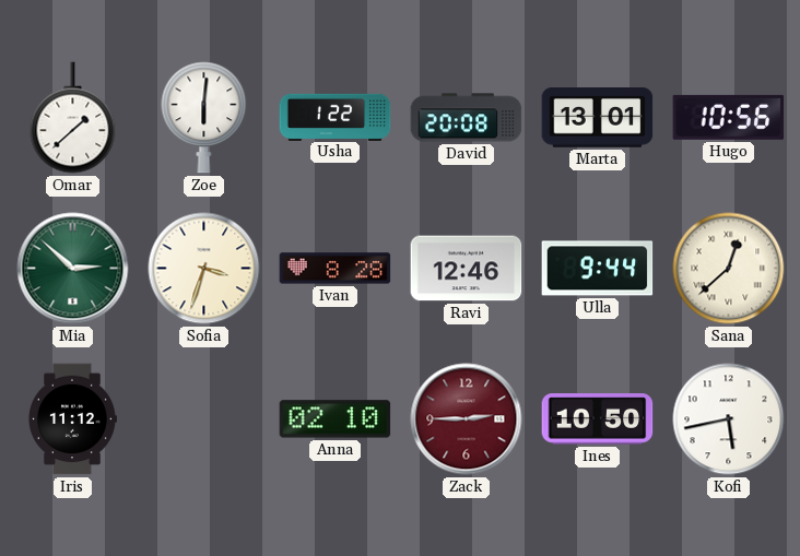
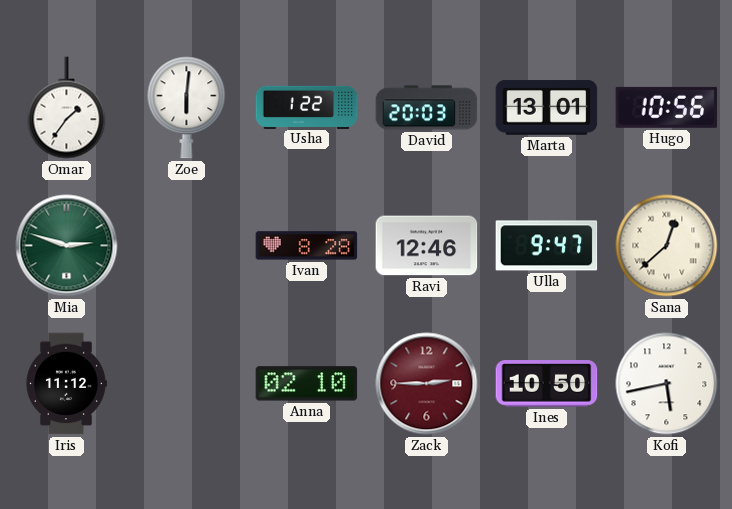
Omar: 1:38 -> 1:36 (67, 108)
David: 20:08 -> 20:03 (427, 108)
Mia: 2:52 -> 2:48 (67, 246)
Sofia: 3:33 -> none (204, 269)
Ulla: 9:44 -> 9:47 (547, 246)
